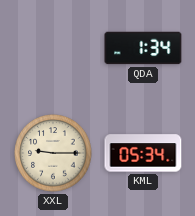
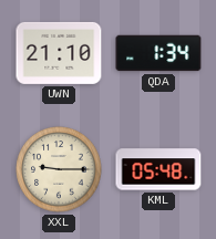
UWN: none -> 21:10 (59, 53)
KML: 05:34 -> 05:48 (158, 169)
